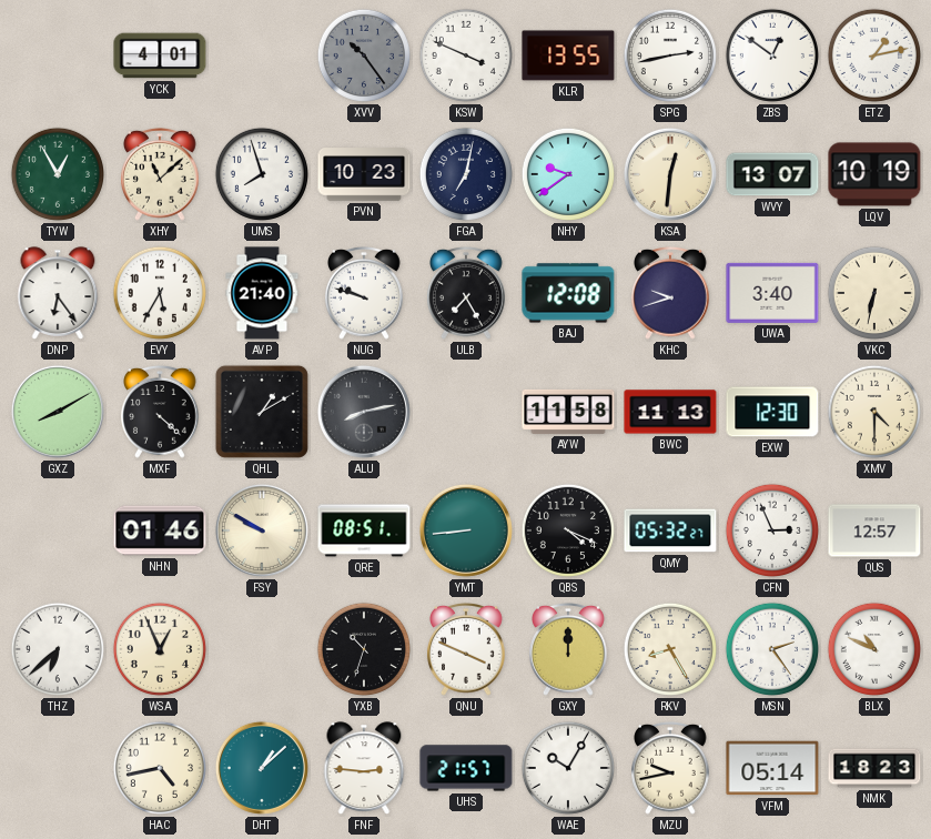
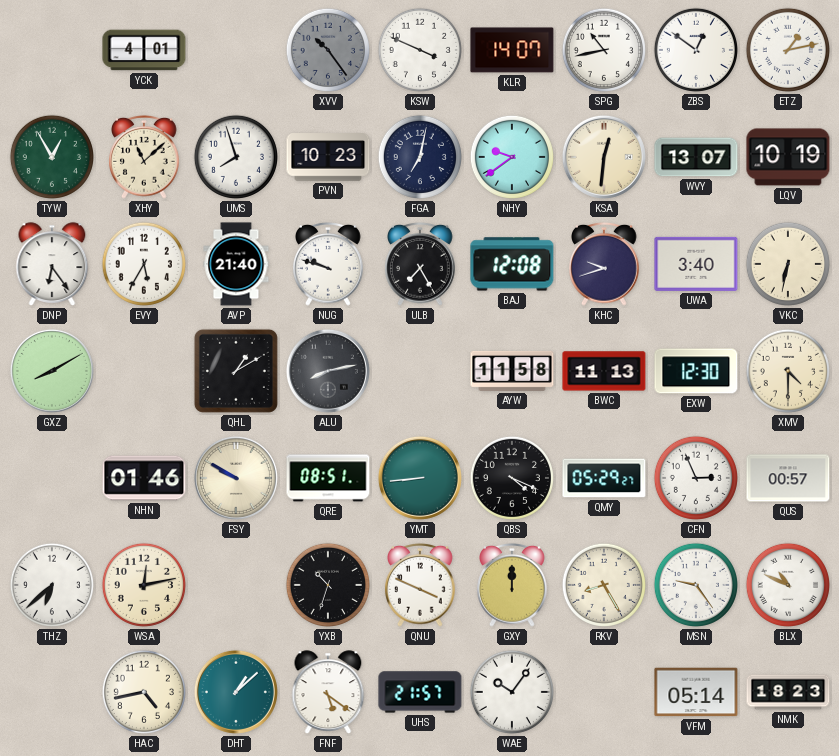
KLR: 13:55 -> 14:07 (512, 50)
SPG: 2:43 -> 10:43 (604, 50)
MXF: 4:22 -> none (161, 412)
QMY: 05:32 -> 05:29 (604, 478)
QUS: 12:57 -> 00:57 (788, 478)
WSA: 12:56 -> 12:13 (144, 585)
MSN: 2:24 -> 9:24 (696, 585)
FNF: 2:46 -> 5:21 (328, 692)
WAE: 10:05 -> 10:06 (512, 692)
MZU: 9:43 -> none (671, 768)
